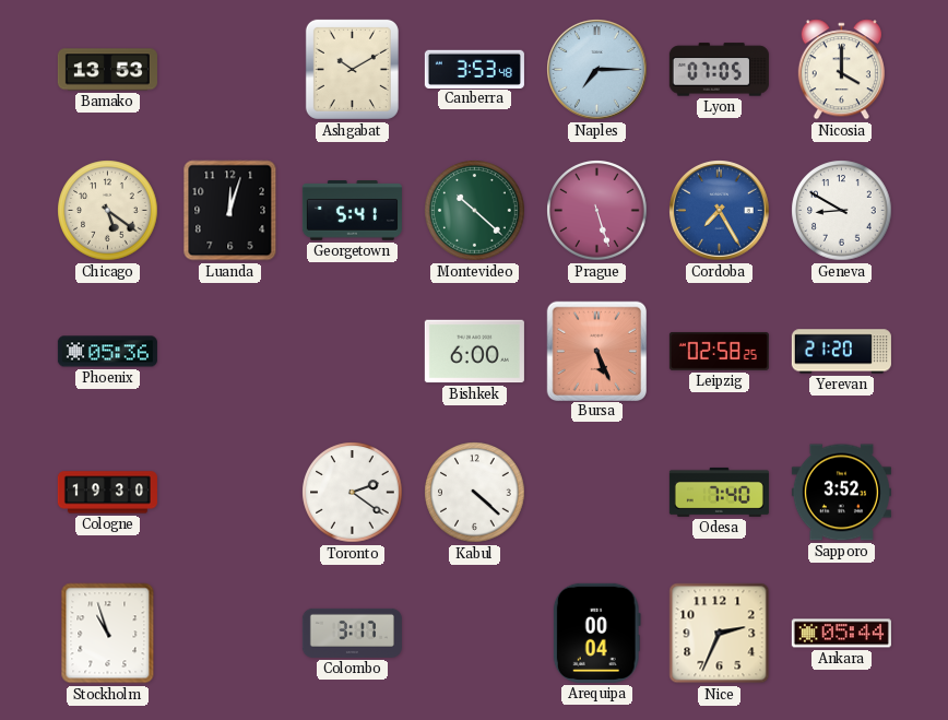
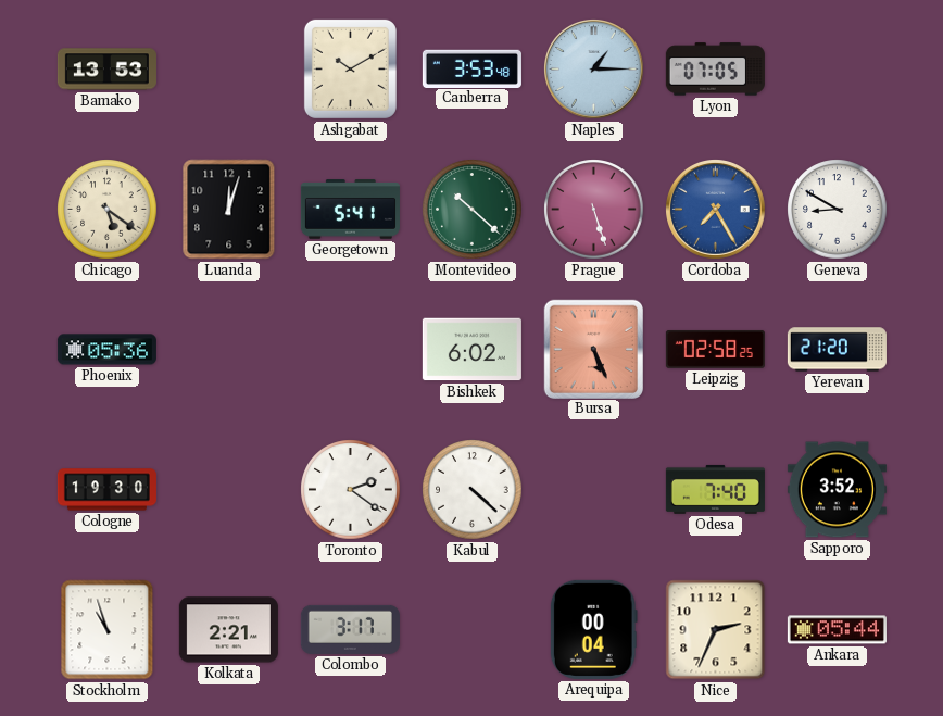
Naples: 7:15 -> 1:15 (594, 70)
Nicosia: 4:00 -> none (841, 70)
Bishkek: 6:00 -> 6:02 (471, 350)
Kolkata: none -> 2:21 (228, 630)
